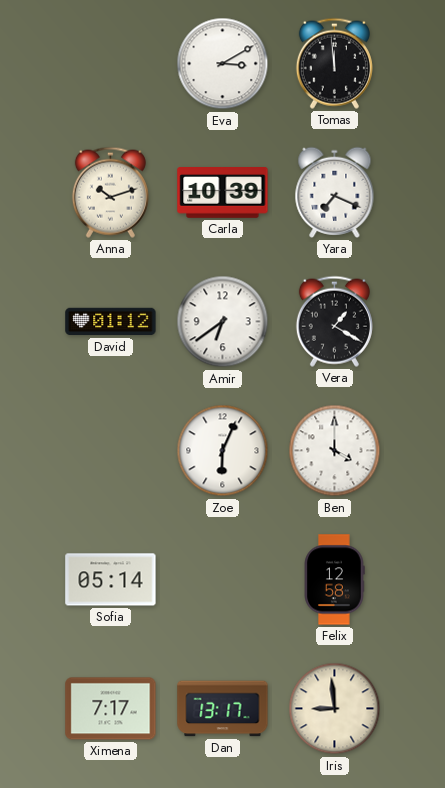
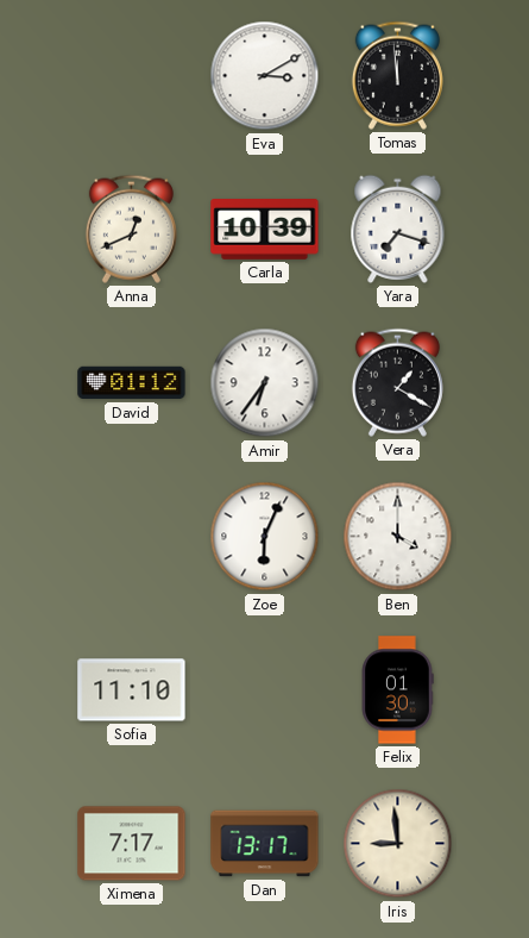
Anna: 10:12 -> 12:41 (131, 229)
Yara: 7:19 -> 7:18 (398, 229)
Amir: 6:39 -> 6:36 (265, 383)
Sofia: 05:14 -> 11:10 (132, 690)
Felix: 12:58 -> 01:30 (397, 690)
